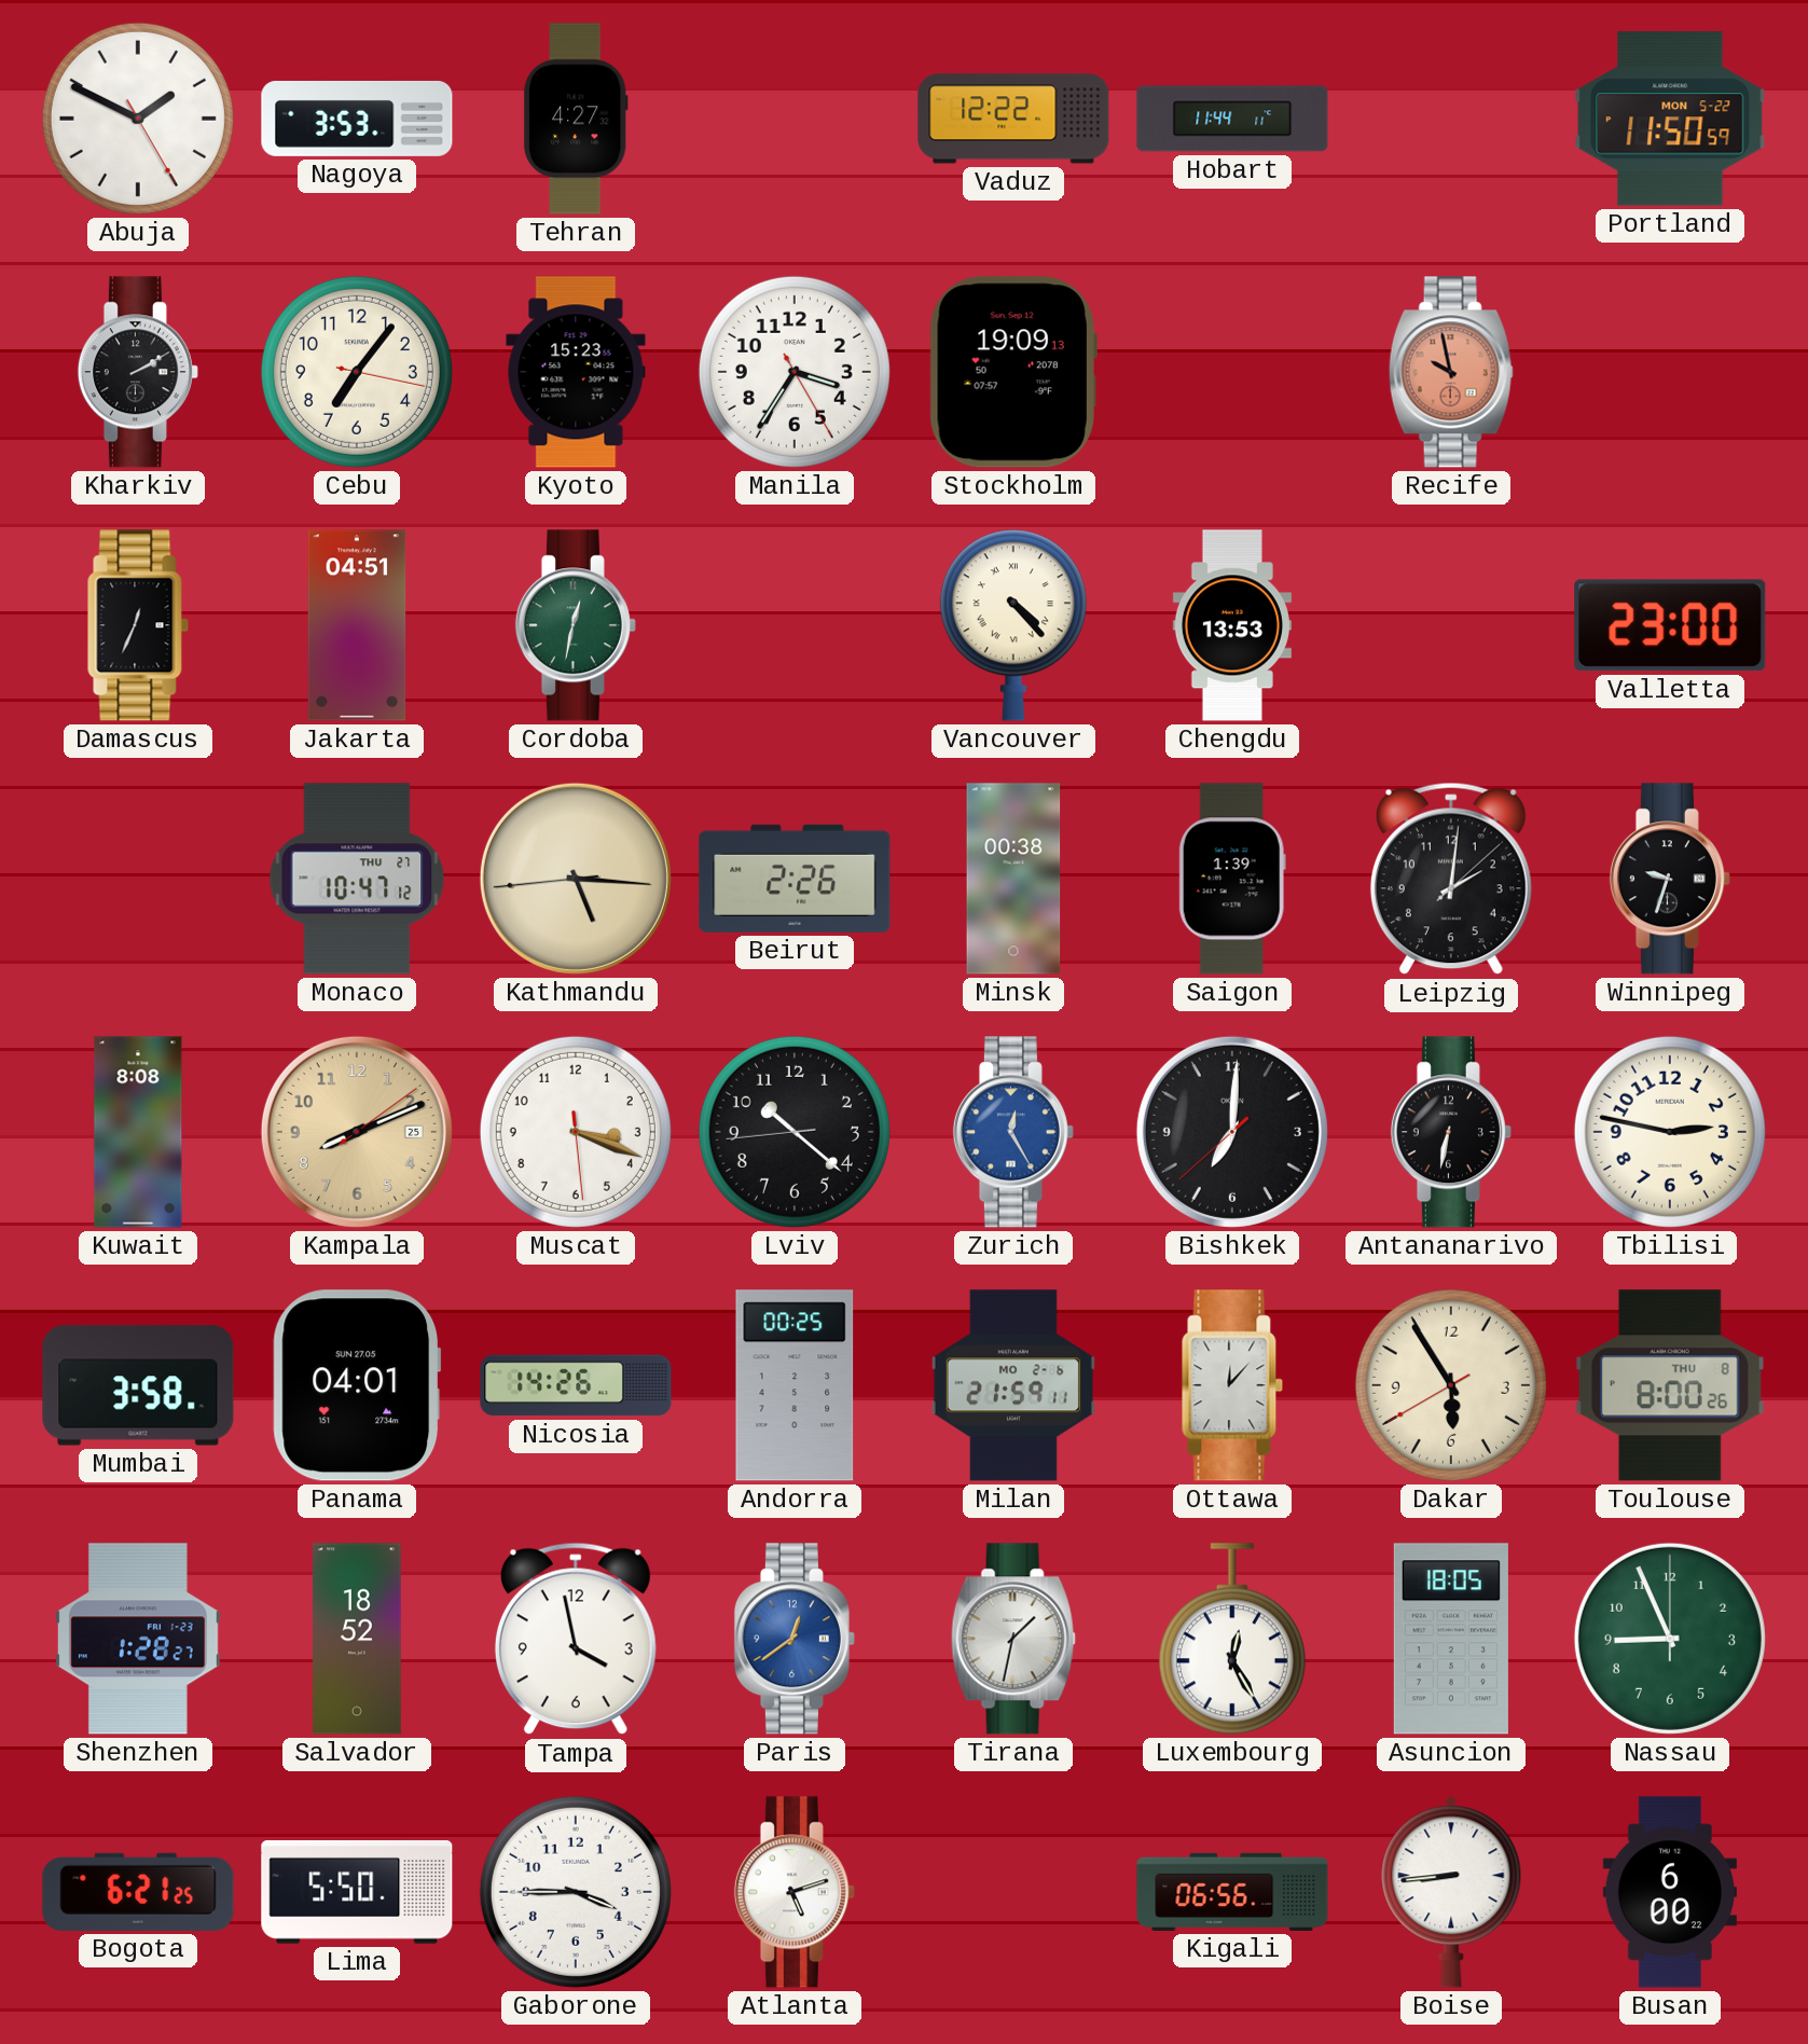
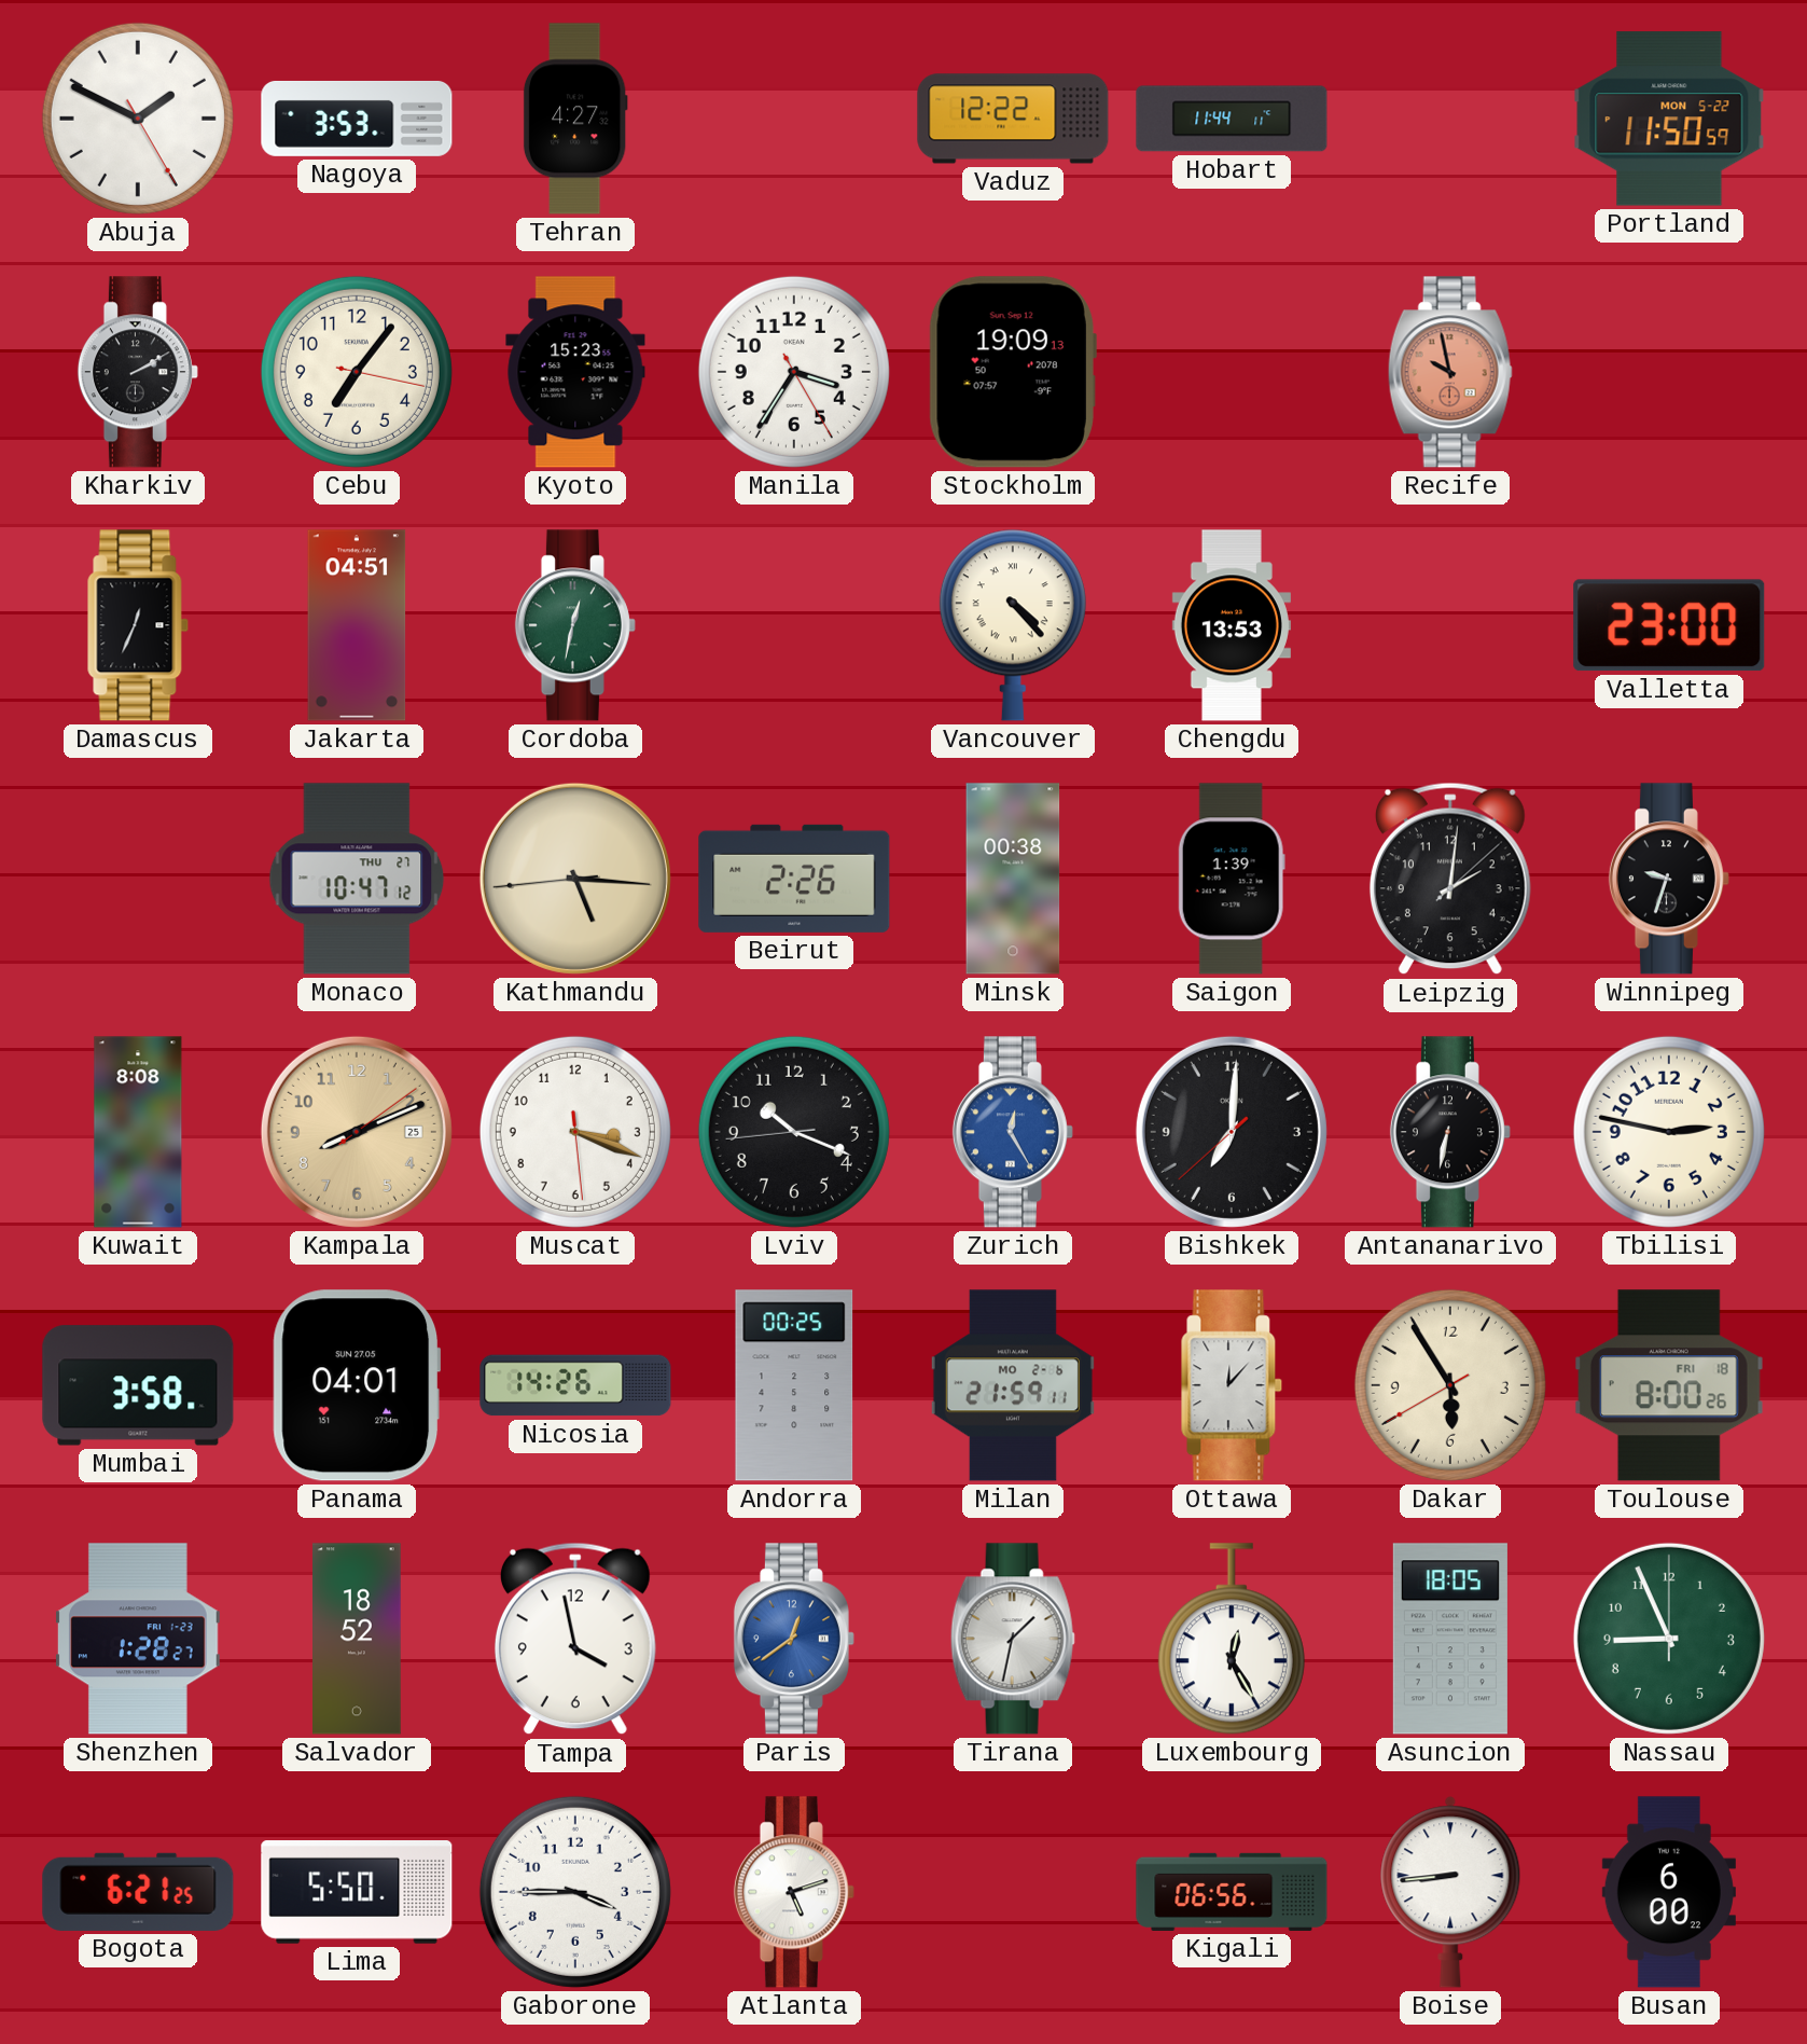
Lviv: 10:21 -> 10:18 (794, 1132)
Toulouse date: THU 8 -> FRI 18 (1669, 1385)
